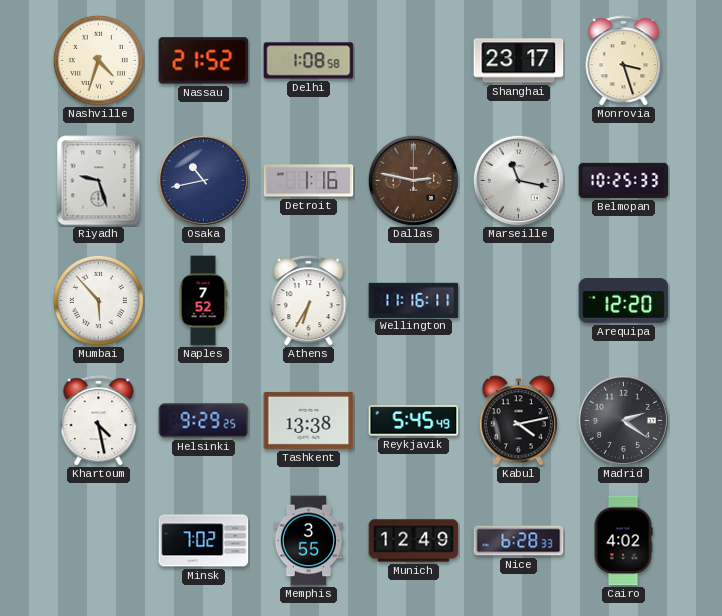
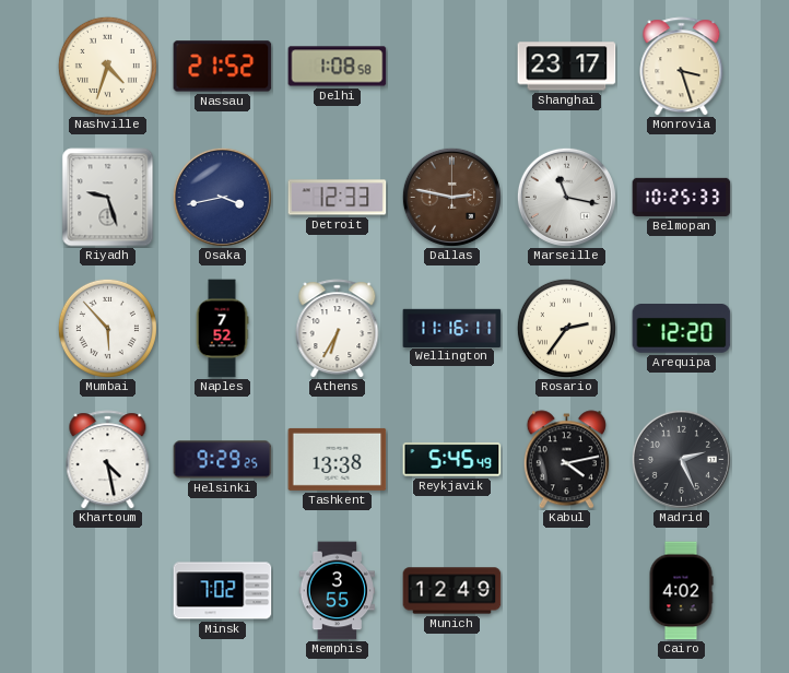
Osaka: 10:43 -> 3:43 (222, 197)
Detroit: 1:16 -> 12:33 (338, 198)
Rosario: none -> 2:36 (566, 328)
Madrid: 2:21 -> 2:26 (681, 459)
Nice: 6:28 -> none (519, 541)
